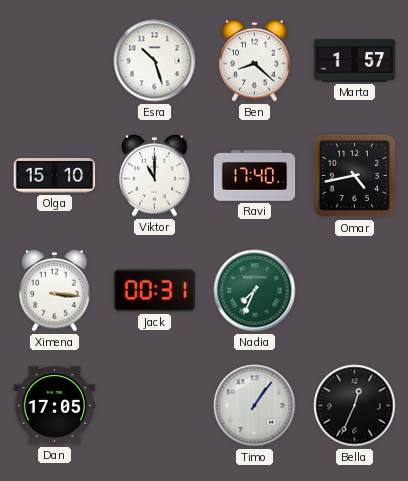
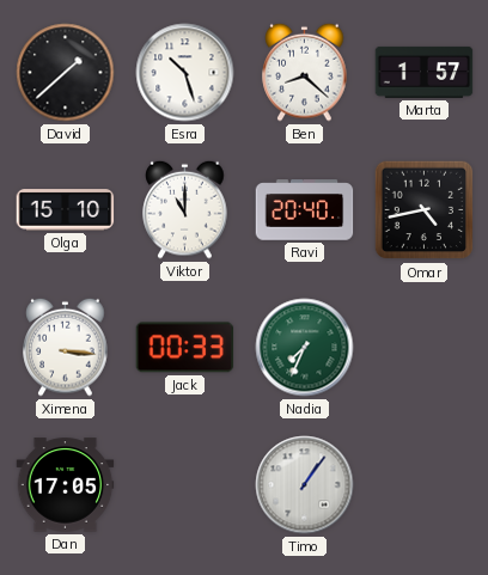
David: none -> 1:38 (66, 73)
Ravi: 17:40 -> 20:40 (305, 210)
Jack: 00:31 -> 00:33 (185, 348)
Bella: 12:34 -> none (355, 406)
